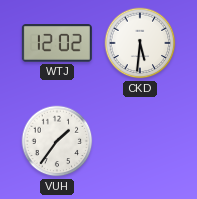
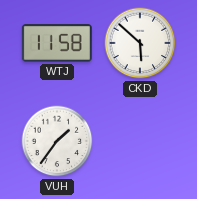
WTJ: 12:02 -> 11:58 (57, 43)
CKD: 5:31 -> 5:52 (140, 43)
